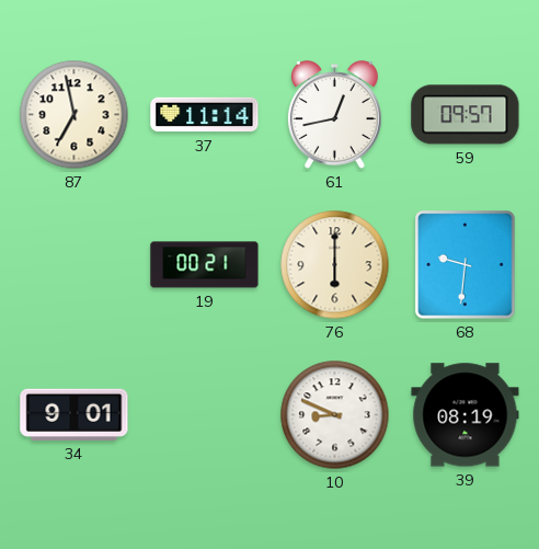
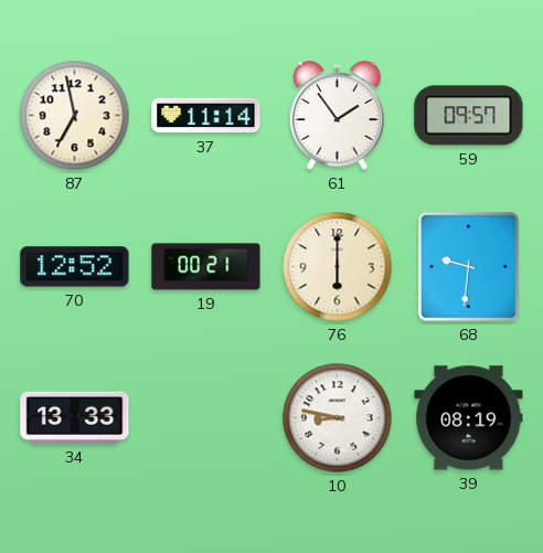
61: 12:43 -> 1:54 (338, 116)
70: none -> 12:52 (75, 267)
34: 9:01 -> 13:33 (75, 417)
10: 8:49 -> 8:47 (338, 418)
